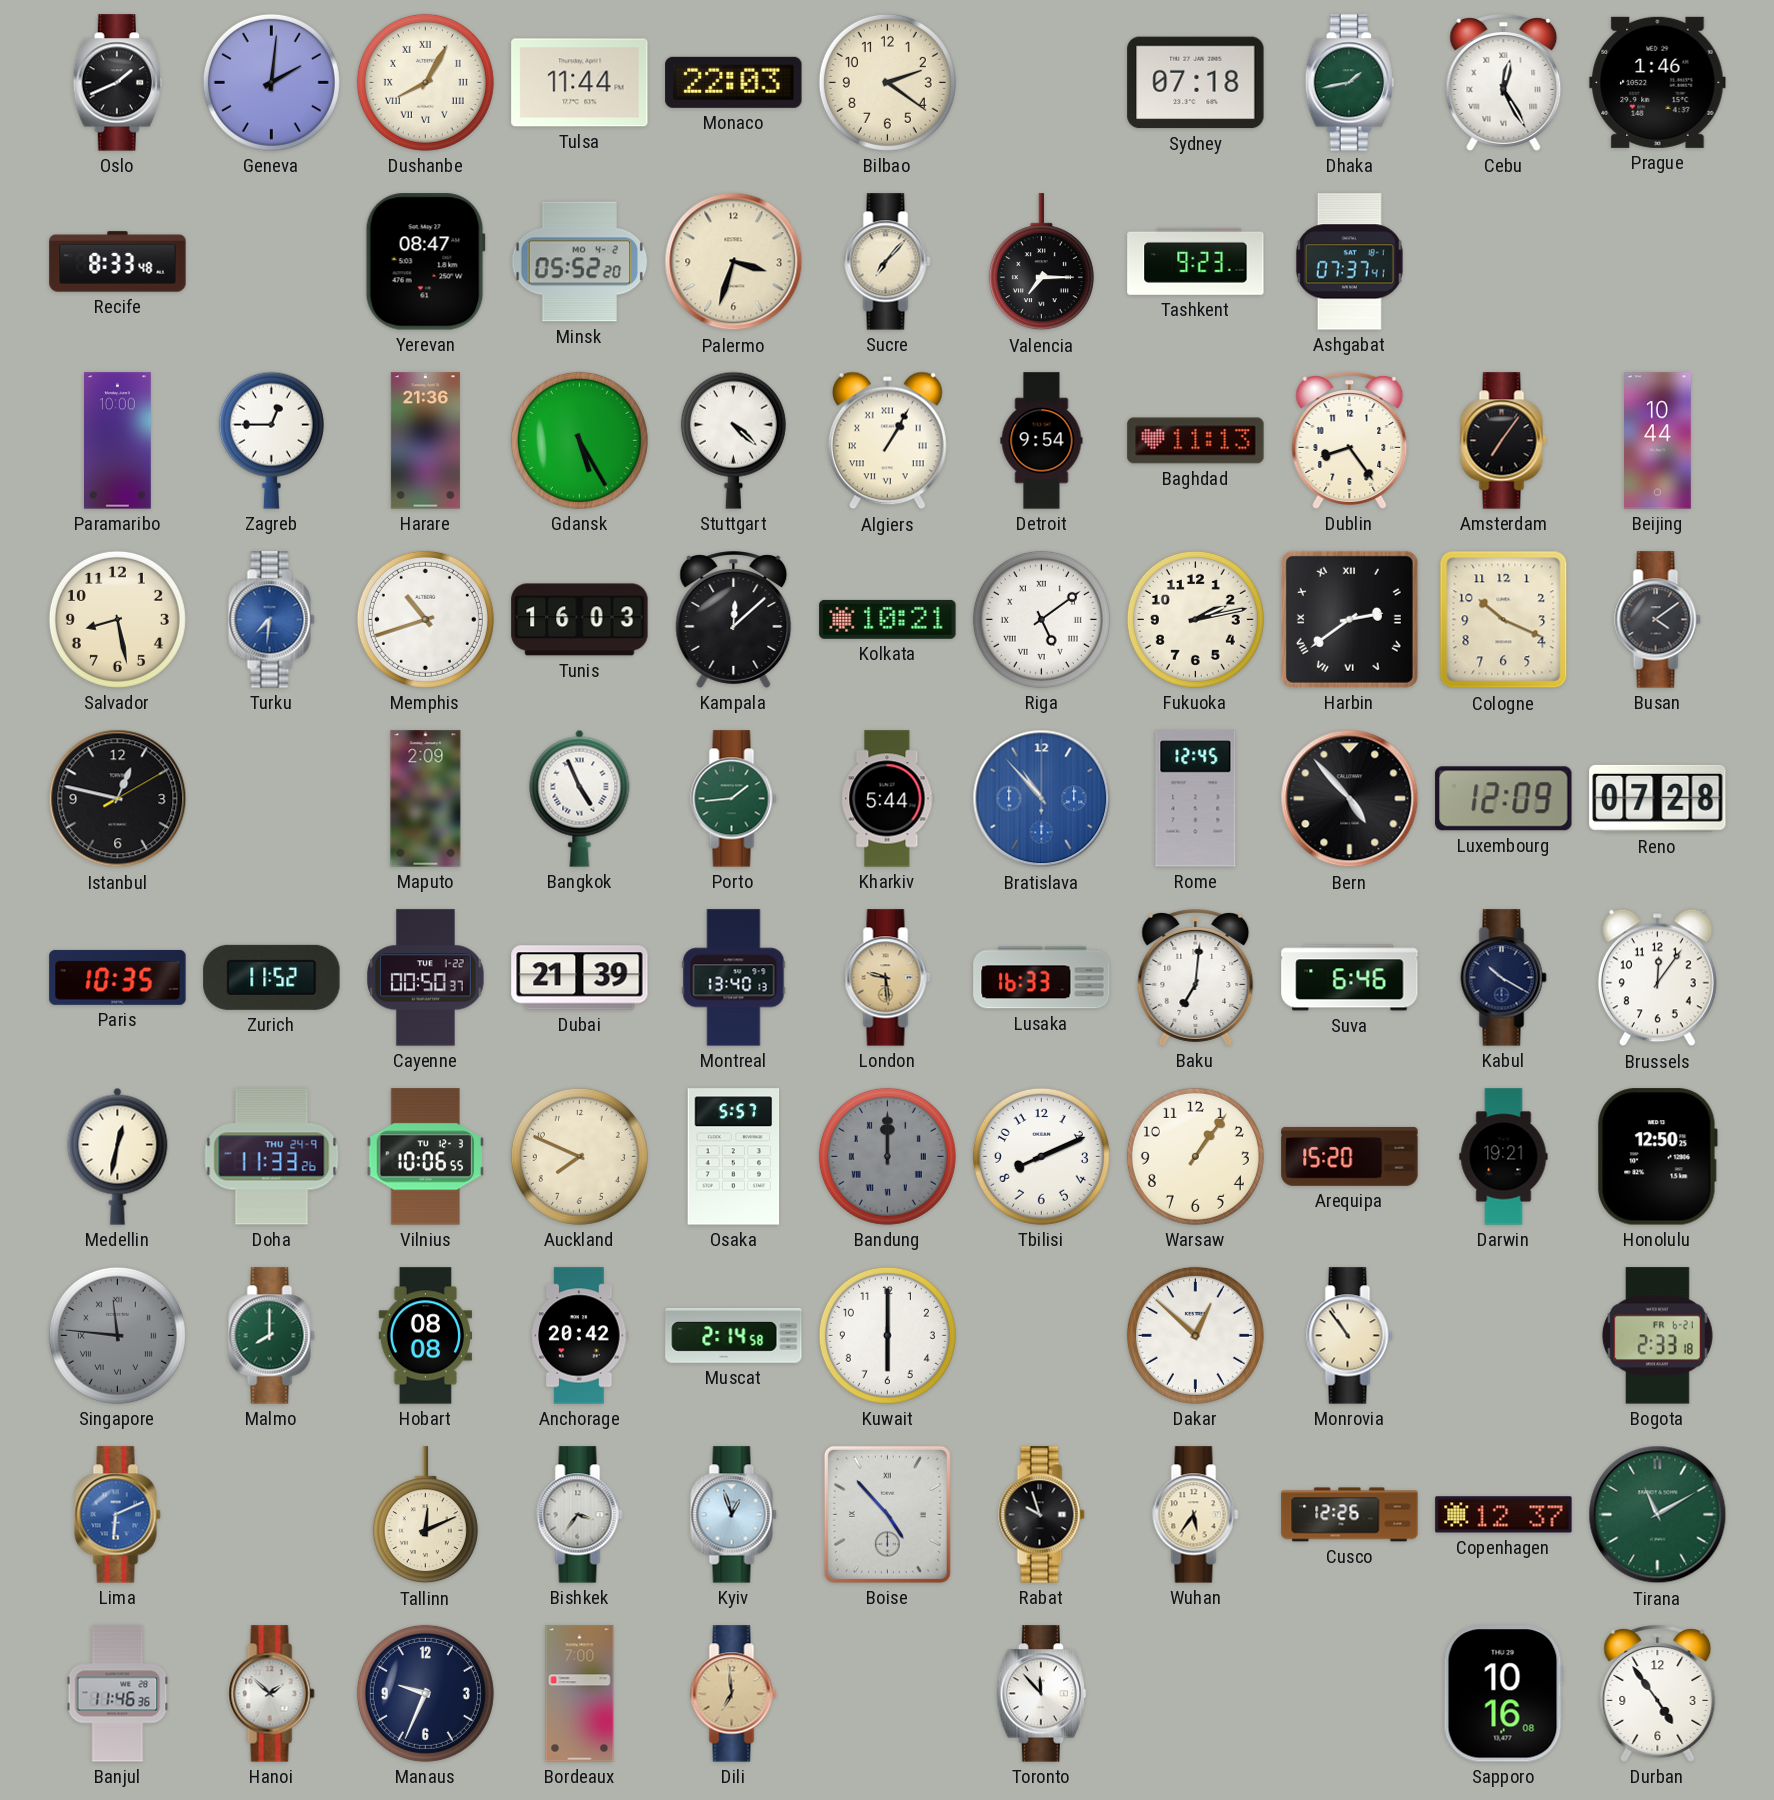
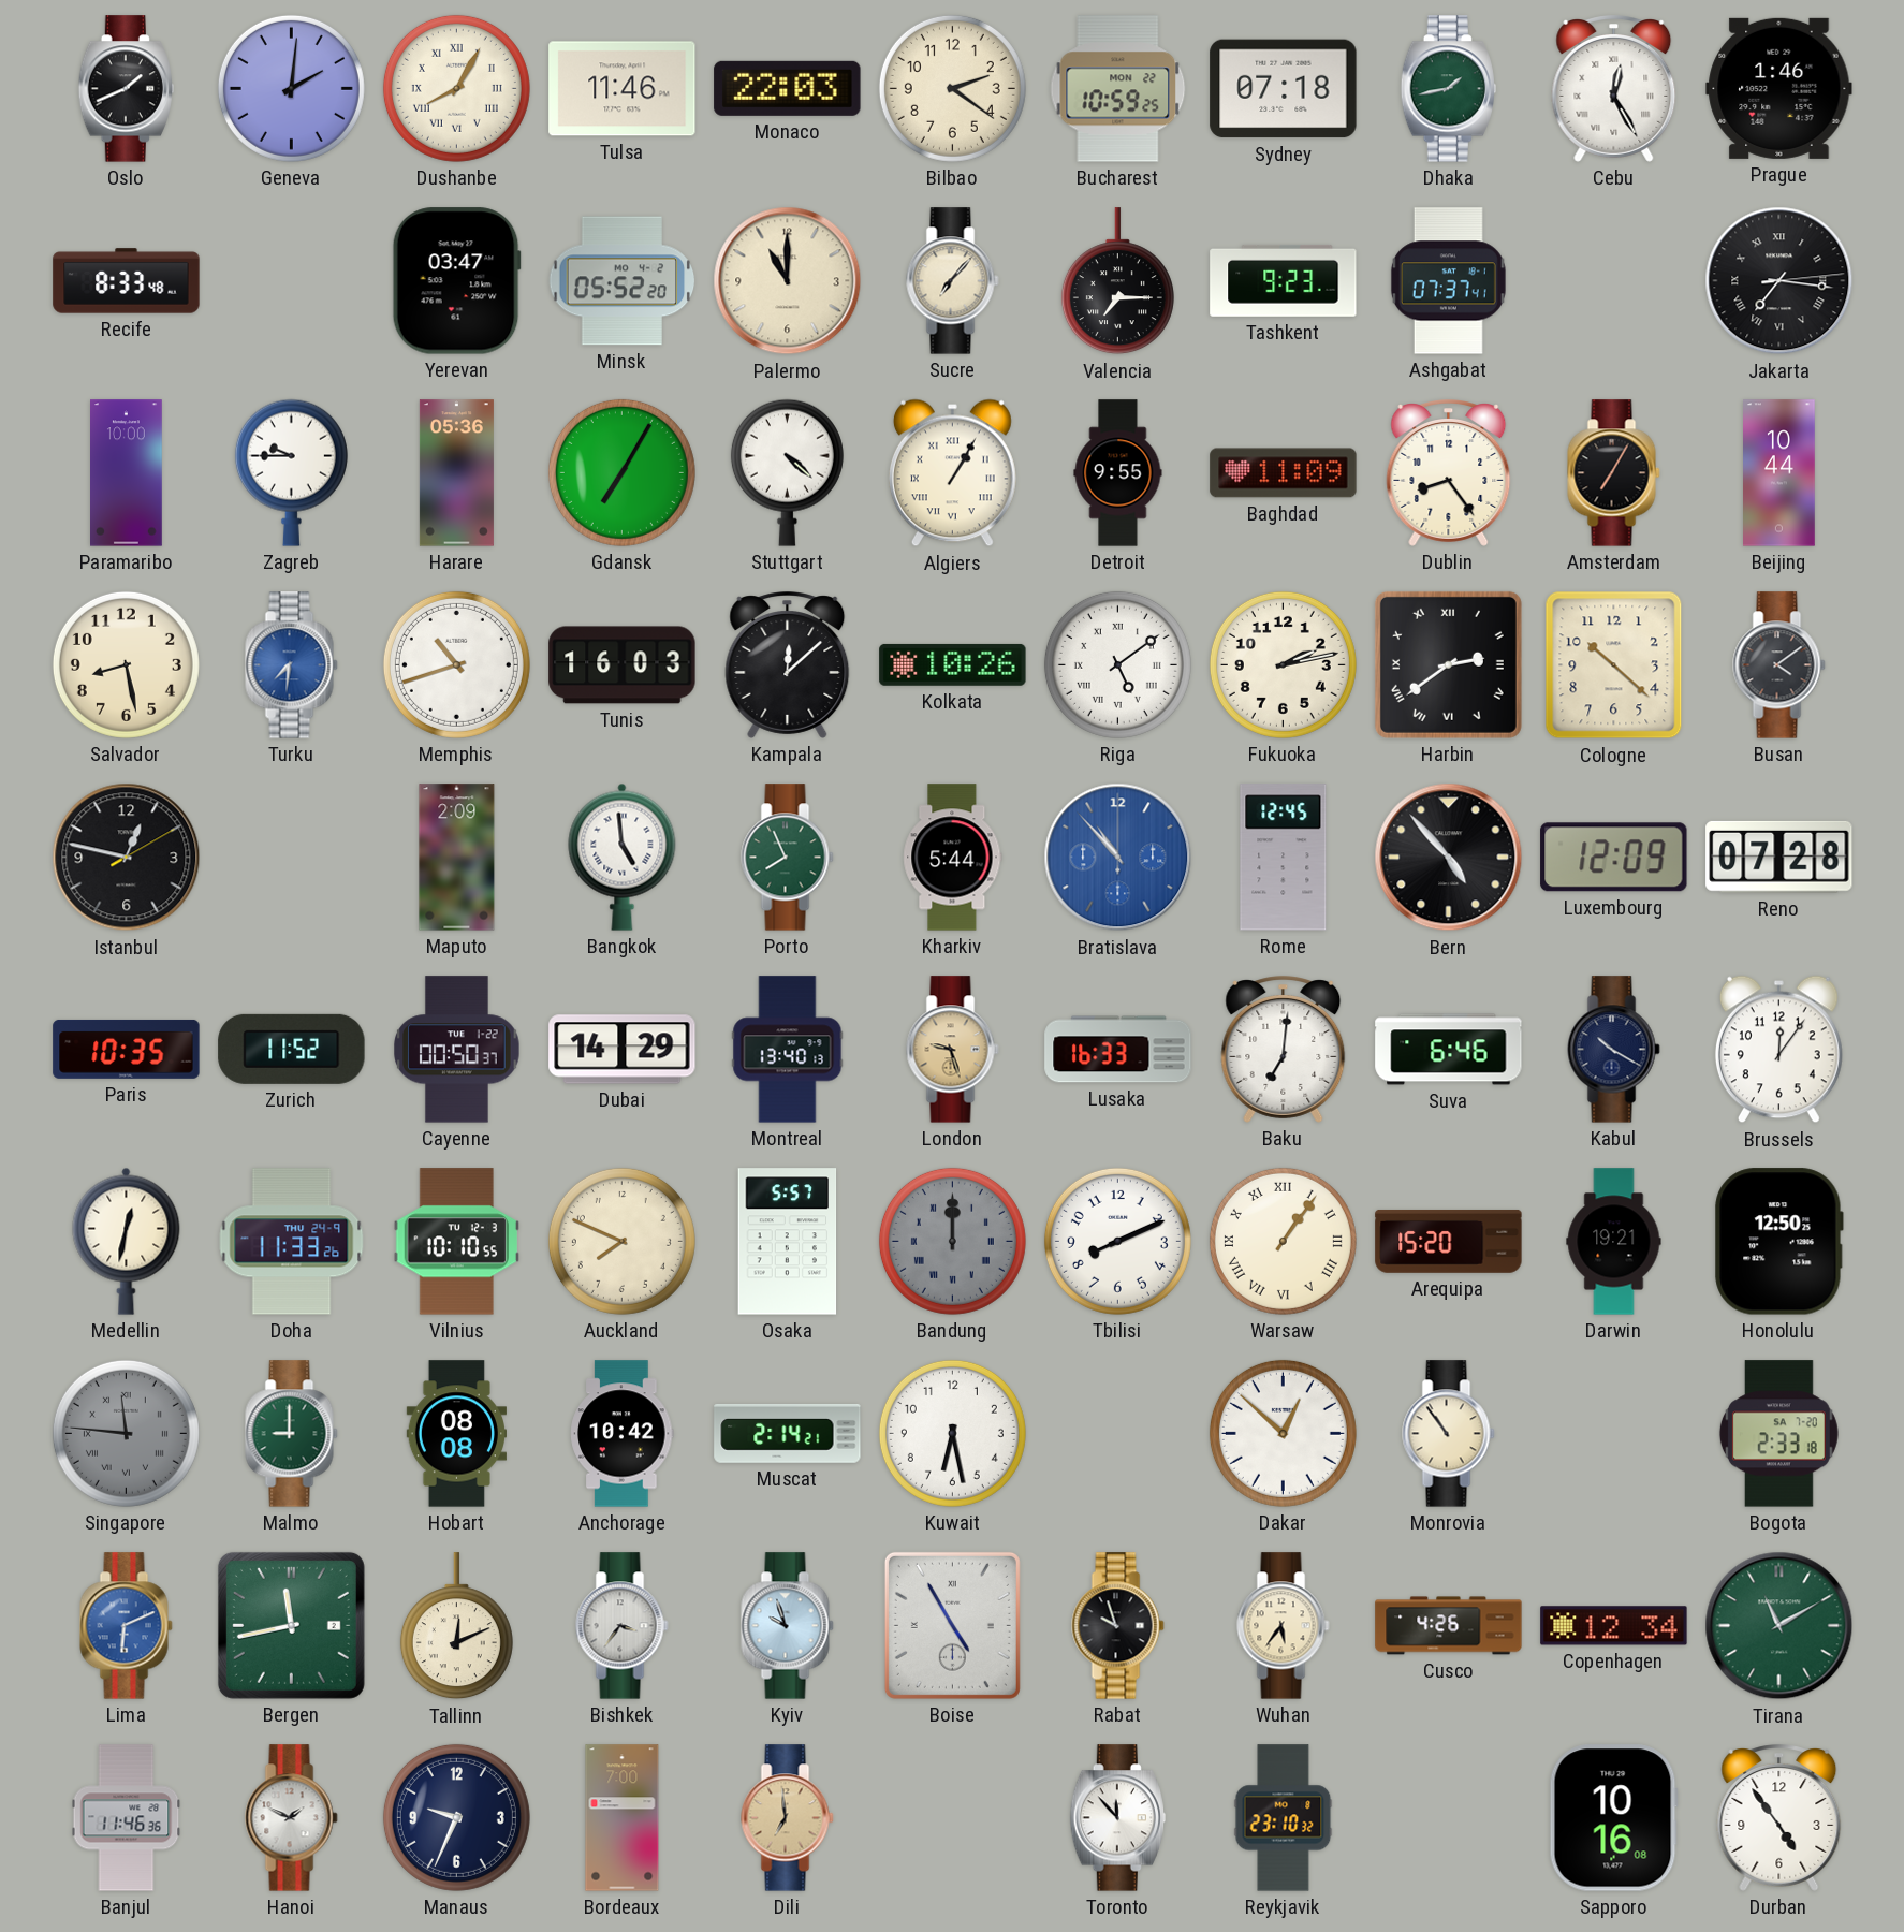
Tulsa: 11:44 -> 11:46 (623, 89)
Bucharest: none -> 10:59 (1118, 89)
Yerevan: 08:47 -> 03:47 (456, 281)
Palermo: 3:33 -> 11:00 (788, 281)
Jakarta: none -> 7:16 (1779, 281)
Zagreb: 12:45 -> 9:45 (291, 472)
Harare: 21:36 -> 05:36 (456, 473)
Gdansk: 5:25 -> 7:05 (621, 472)
Detroit: 9:54 -> 9:55 (1118, 473)
Baghdad: 11:13 -> 11:09 (1284, 473)
Amsterdam: 7:06 -> 7:05 (1614, 473)
Kolkata: 10:21 -> 10:26 (953, 664)
Cologne: 10:19 -> 10:22 (1614, 665)
Bangkok: 4:56 -> 4:59 (623, 857)
Porto: 1:44 -> 7:56 (788, 858)
Dubai: 21:39 -> 14:29 (623, 1050)
London: 9:29 -> 9:27 (953, 1050)
Vilnius: 10:06 -> 10:10 (456, 1242)
Warsaw numerals: Arabic -> Roman (1283, 1241)
Malmo: 8:00 -> 9:00 (292, 1434)
Anchorage: 20:42 -> 10:42 (623, 1434)
Muscat: 2:14:58 -> 2:14:21 (788, 1433)
Kuwait: 6:00 -> 6:28 (952, 1433)
Bogota date: FR 6-21 -> SA 7-20 (1778, 1434)
Bergen: none -> 11:43 (291, 1625)
Kyiv: 12:57 -> 9:57 (788, 1626)
Boise: 4:53 -> 4:55 (952, 1625)
Cusco: 12:26 -> 4:26 (1449, 1626)
Copenhagen: 12:37 -> 12:34 (1614, 1626)
Hanoi: 1:52 -> 1:49 (292, 1818)
Reykjavik: none -> 23:10 (1284, 1818)
